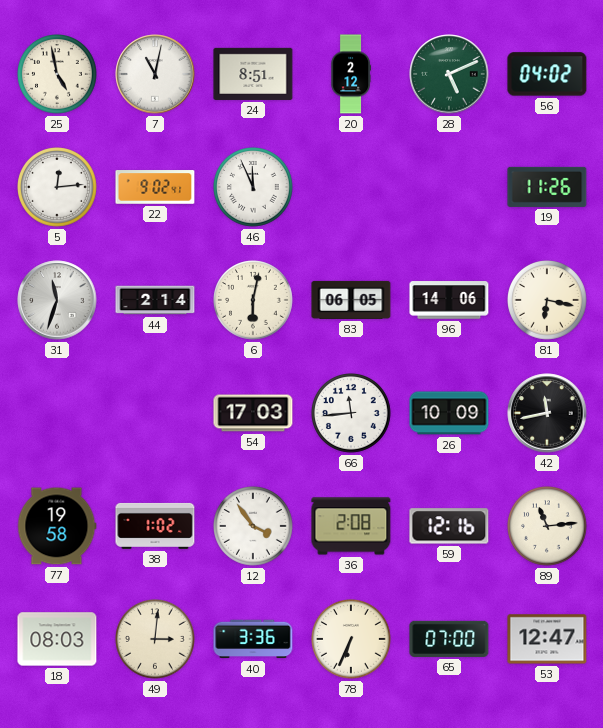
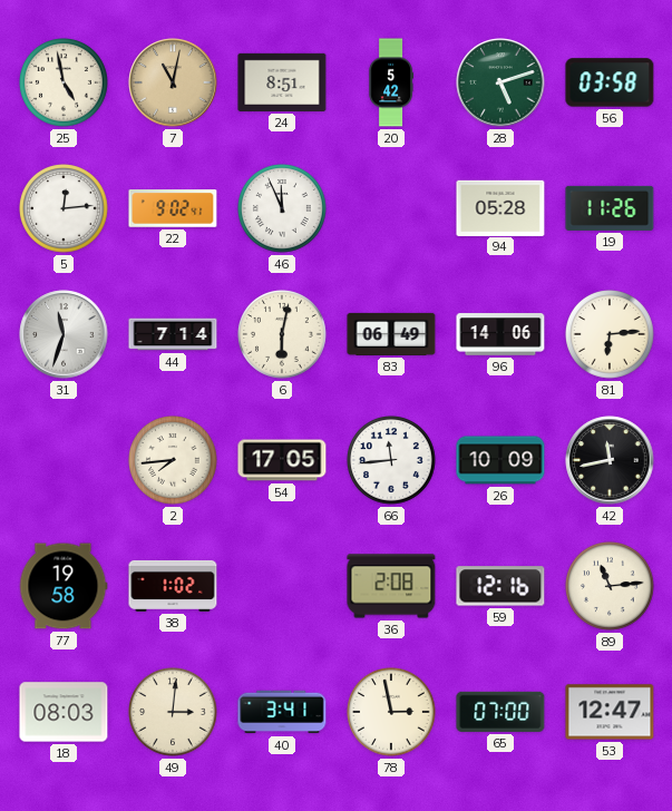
7 dial: white -> champagne (173, 82)
20: 2:12 -> 5:42 (390, 82)
28: 5:11 -> 5:12 (500, 82)
56: 04:02 -> 03:58 (610, 82)
94: none -> 05:28 (500, 207)
44: 2:14 -> 7:14 (173, 334)
83: 06:05 -> 06:49 (391, 334)
81: 6:17 -> 6:14 (611, 335)
2: none -> 7:44 (174, 461)
54: 17:03 -> 17:05 (282, 460)
12: 3:54 -> none (254, 527)
40: 3:36 -> 3:41 (282, 712)
78: 6:34 -> 2:58 (392, 713)
